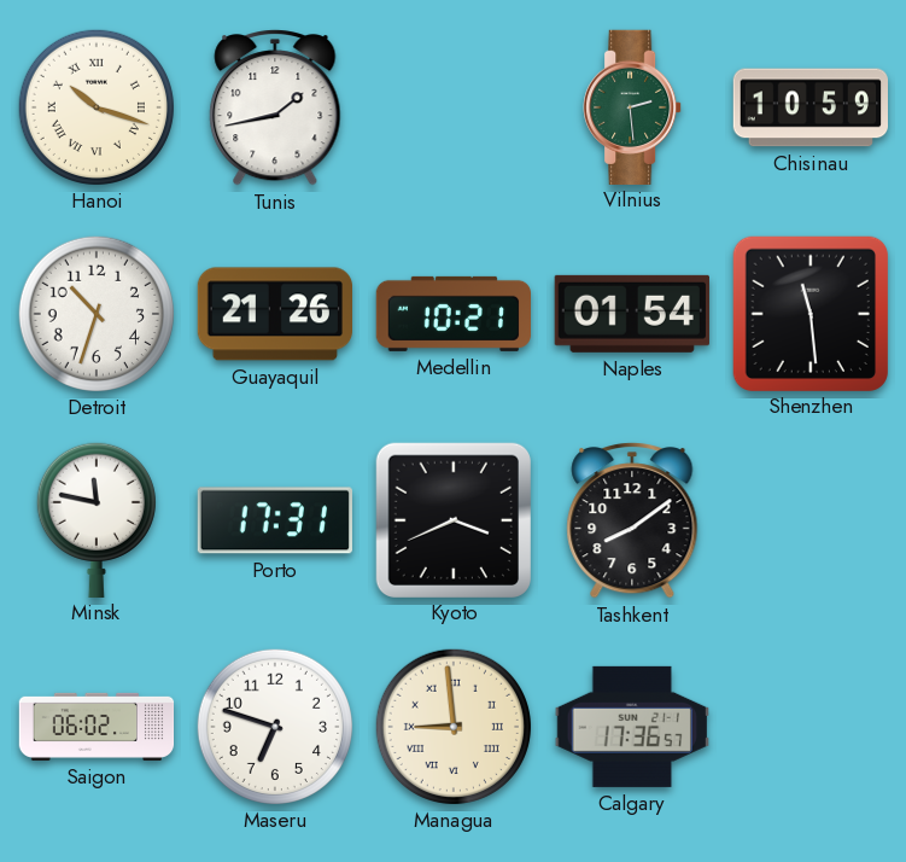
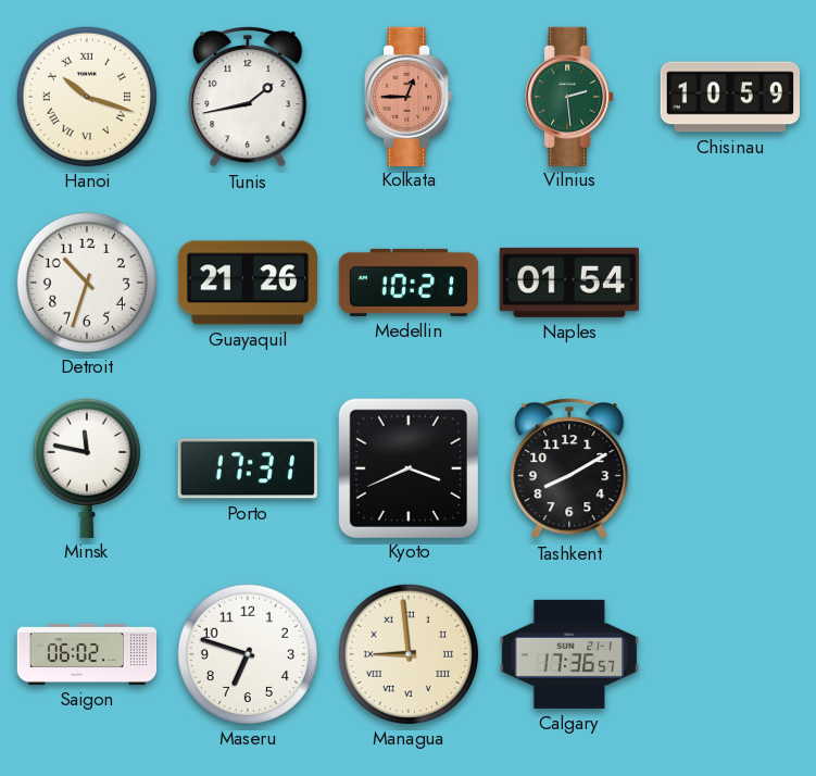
Kolkata: none -> 12:45 (409, 96)
Shenzhen: 11:29 -> none (809, 313)
Tashkent: 8:09 -> 8:10 (569, 470)
